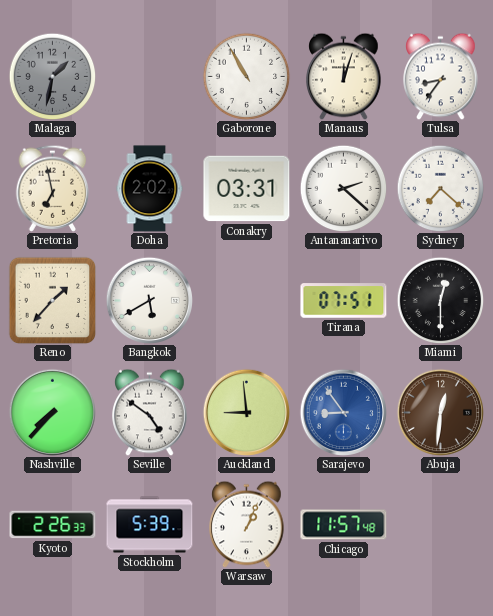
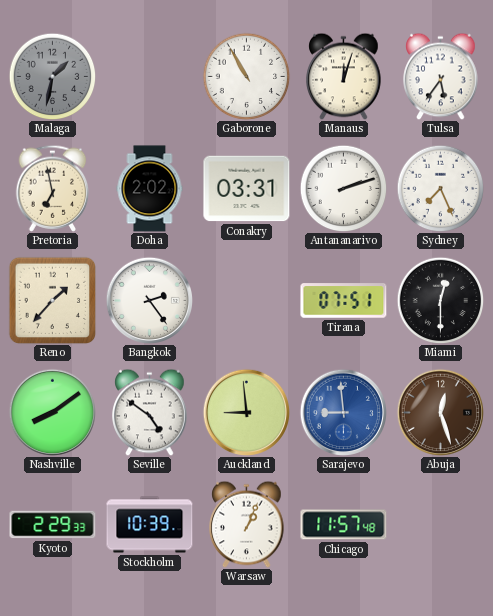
Tulsa: 8:36 -> 5:36 (441, 76)
Antananarivo: 2:22 -> 2:12 (343, 188)
Sydney: 7:22 -> 7:26 (440, 188)
Bangkok: 5:40 -> 2:24 (149, 300)
Nashville: 7:37 -> 8:09 (52, 412)
Sarajevo: 8:54 -> 8:59 (343, 412)
Abuja: 12:31 -> 12:27 (440, 412)
Kyoto: 2:26 -> 2:29 (53, 525)
Stockholm: 5:39 -> 10:39 (150, 525)
